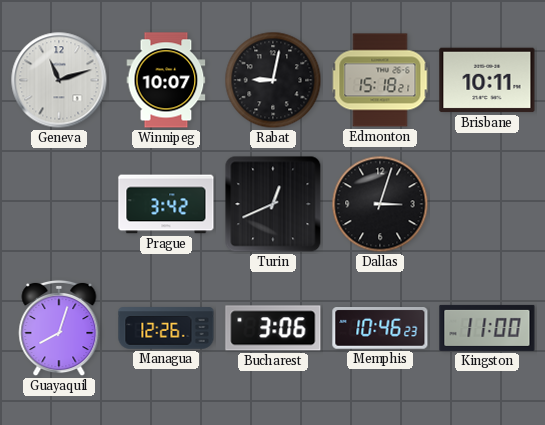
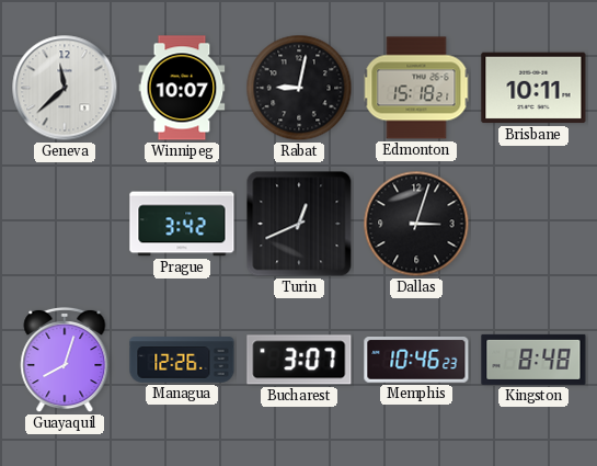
Geneva: 11:12 -> 11:38 (65, 88)
Bucharest: 3:06 -> 3:07 (299, 360)
Kingston: 11:00 -> 8:48 (533, 360)
